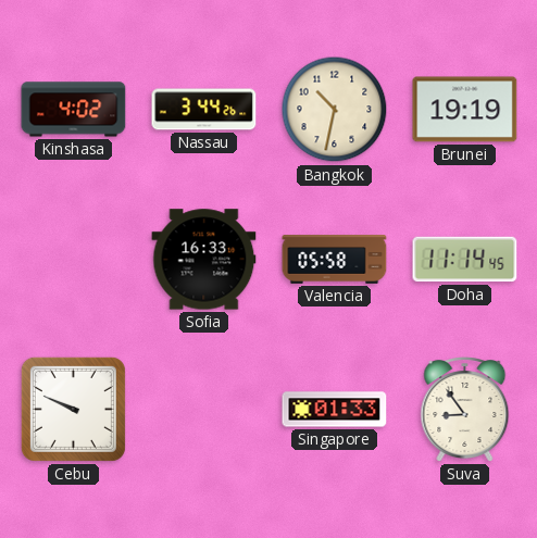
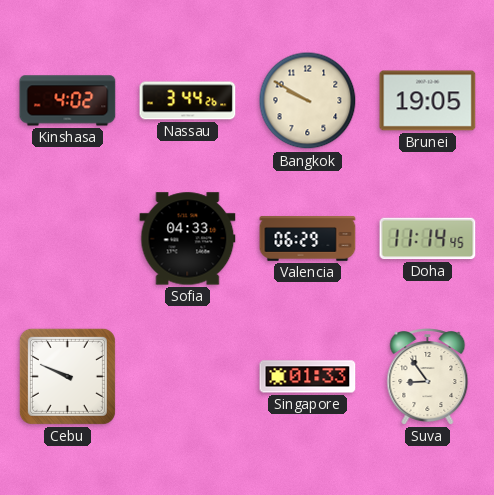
Bangkok: 10:32 -> 9:50 (308, 101)
Brunei: 19:19 -> 19:05 (428, 101)
Sofia: 16:33 -> 04:33 (188, 239)
Valencia: 05:58 -> 06:29 (308, 239)
